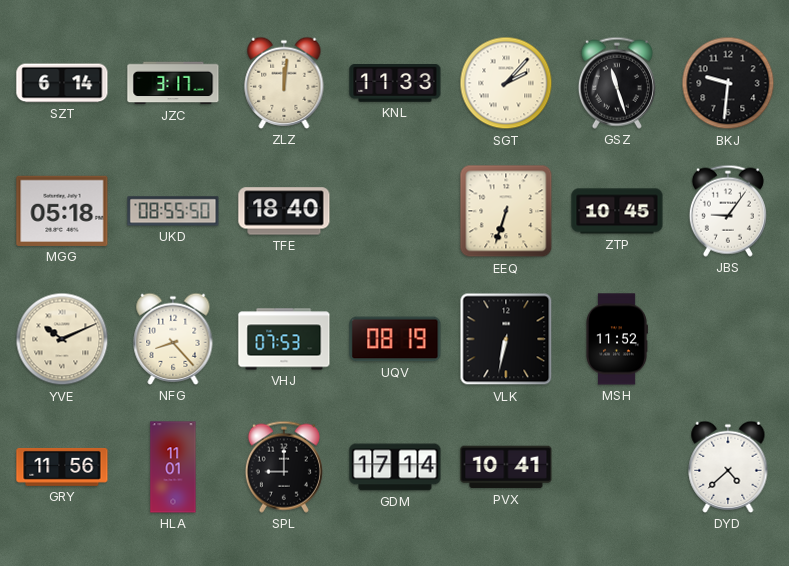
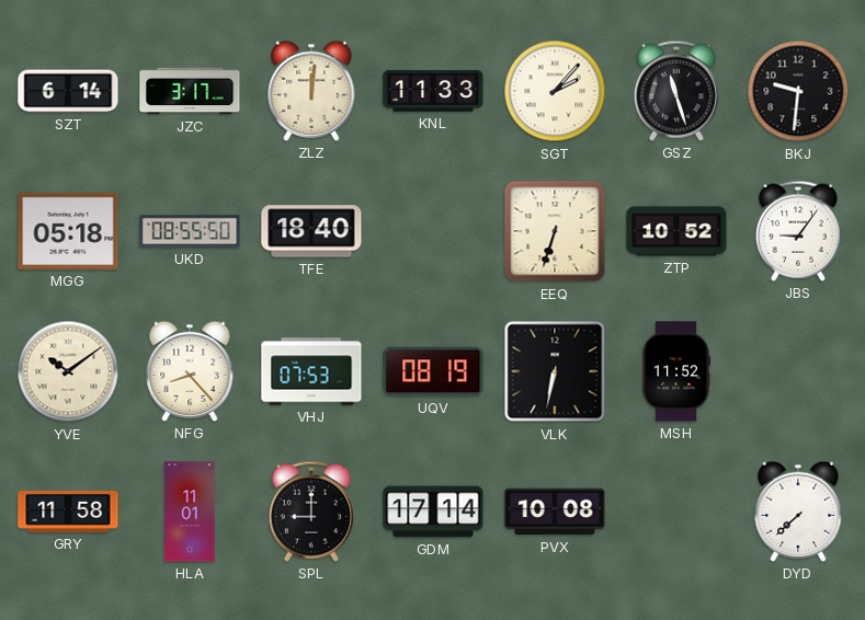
ZTP: 10:45 -> 10:52 (676, 231)
YVE: 10:11 -> 10:09 (68, 371)
GRY: 11:56 -> 11:58 (68, 512)
PVX: 10:41 -> 10:08 (555, 512)
DYD: 4:38 -> 7:38 (798, 512)
